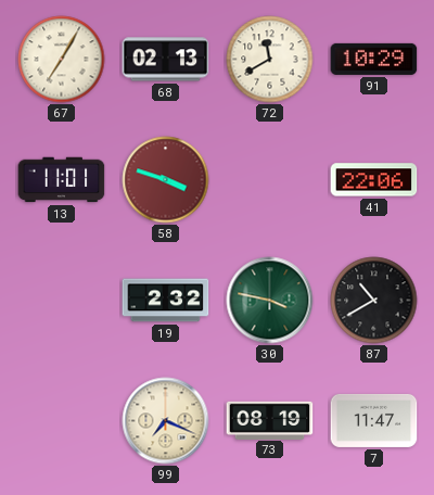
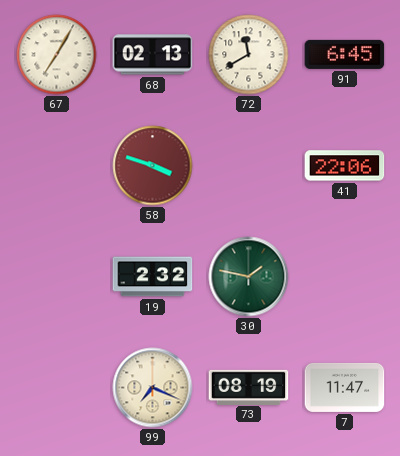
91: 10:29 -> 6:45 (345, 54)
13: 11:01 -> none (62, 180)
30: 3:47 -> 1:47 (249, 277)
87: 10:40 -> none (374, 301)
